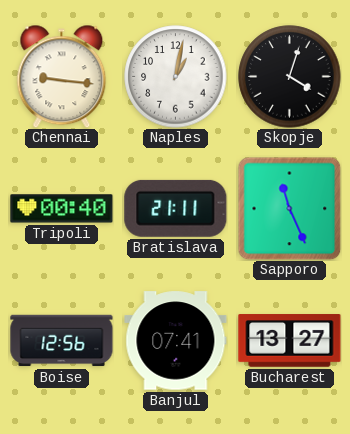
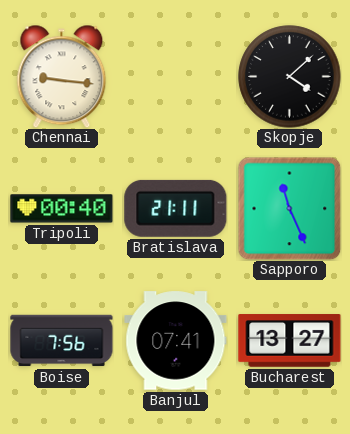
Naples: 1:02 -> none (176, 77)
Skopje: 4:03 -> 4:08 (290, 77)
Boise: 12:56 -> 7:56 (62, 341)
